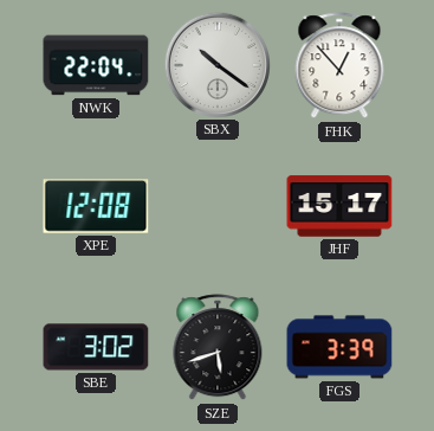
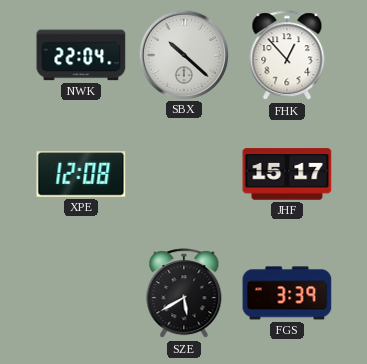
SBX: 10:21 -> 10:22 (183, 54)
SBE: 3:02 -> none (96, 347)
SZE: 5:42 -> 5:40 (184, 294)
